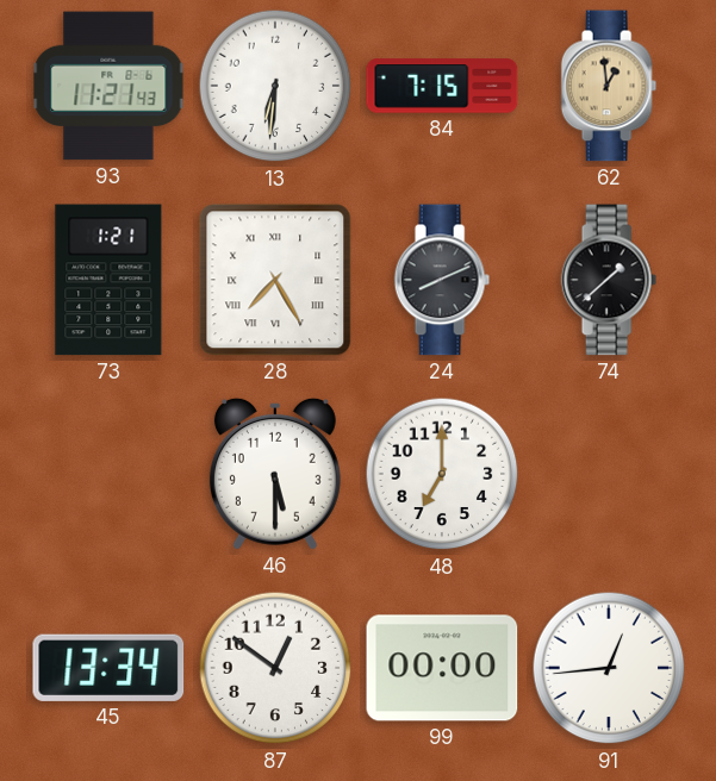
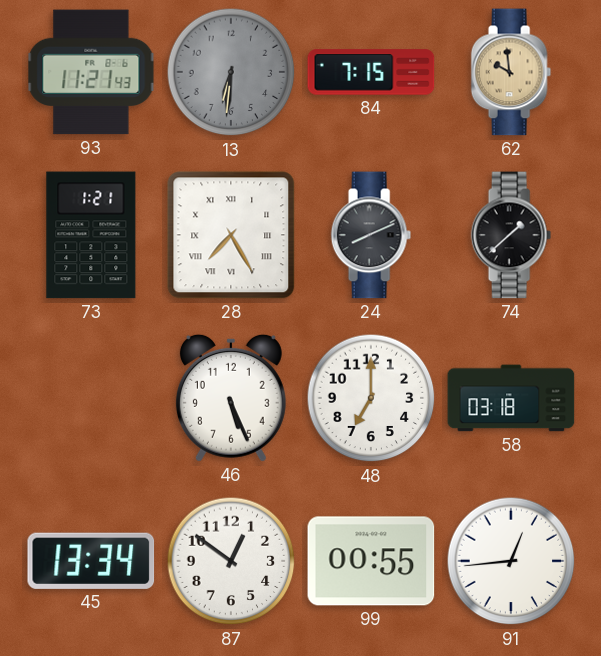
13 dial: white -> grey (231, 72)
62: 12:59 -> 9:59 (511, 72)
46: 5:30 -> 5:26 (231, 398)
58: none -> 03:18 (511, 398)
99: 00:00 -> 00:55 (371, 561)
